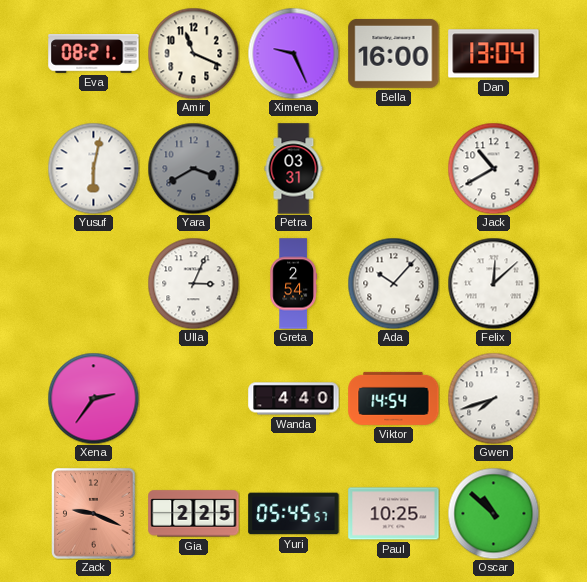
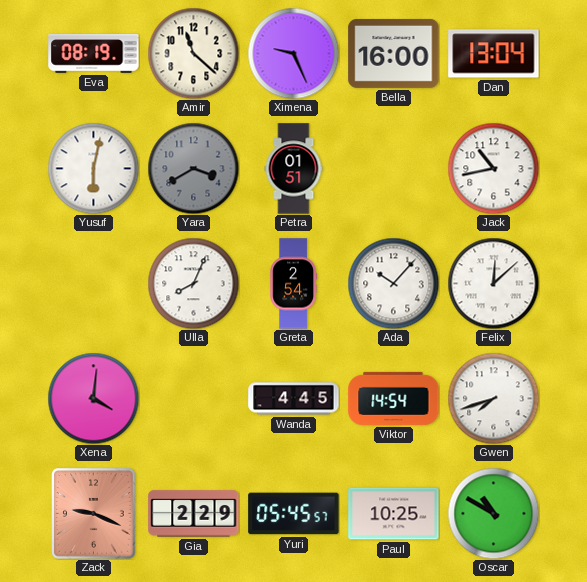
Eva: 08:21 -> 08:19 (94, 54)
Amir: 11:19 -> 11:22 (193, 53)
Petra: 03:31 -> 01:51 (294, 169)
Jack: 10:40 -> 10:43 (493, 168)
Ulla: 3:04 -> 8:04 (193, 283)
Xena: 2:36 -> 4:01 (93, 398)
Wanda: 4:40 -> 4:45 (294, 399)
Gia: 2:25 -> 2:29 (194, 514)
Oscar: 10:52 -> 10:50 (493, 513)
